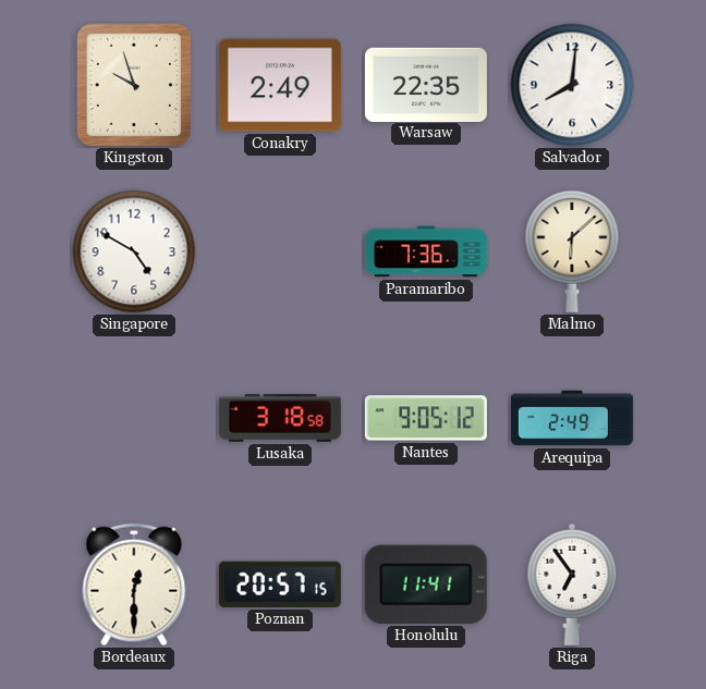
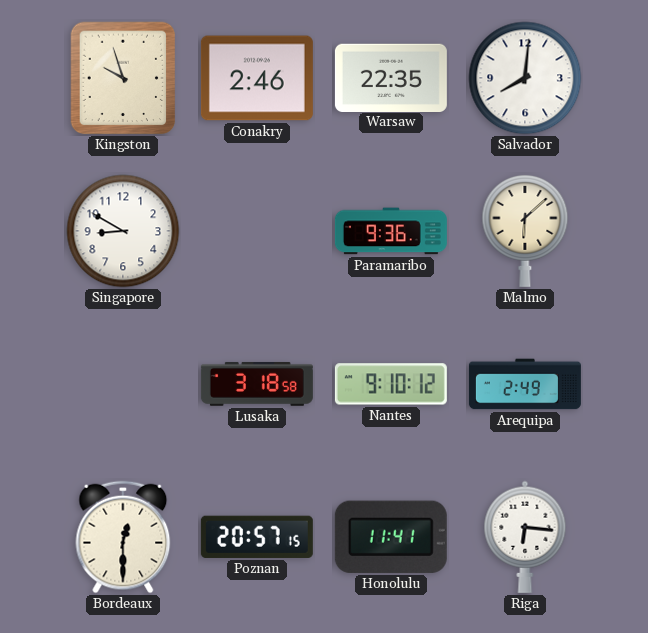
Conakry: 2:49 -> 2:46 (257, 78)
Singapore: 4:50 -> 8:50 (123, 231)
Paramaribo: 7:36 -> 9:36 (391, 231)
Nantes: 9:05 -> 9:10 (391, 384)
Riga: 6:54 -> 6:16 (525, 537)
